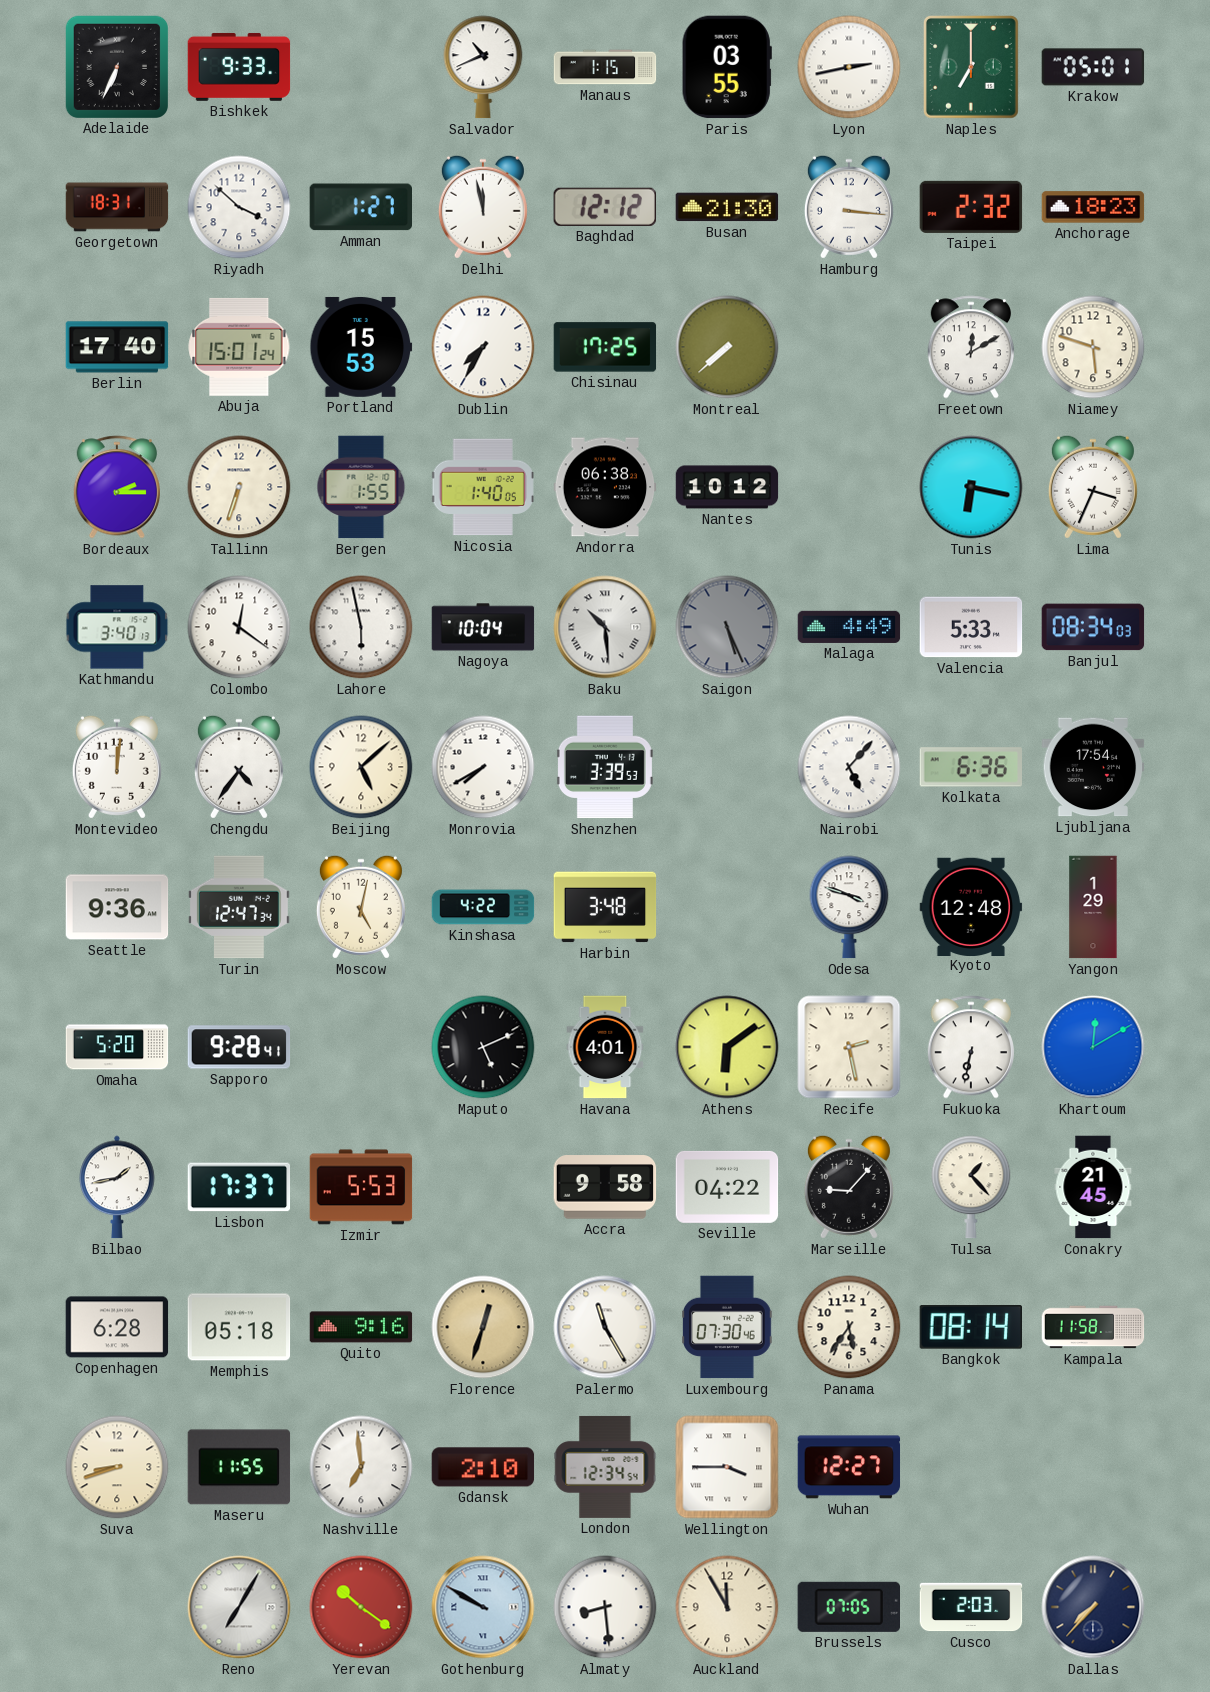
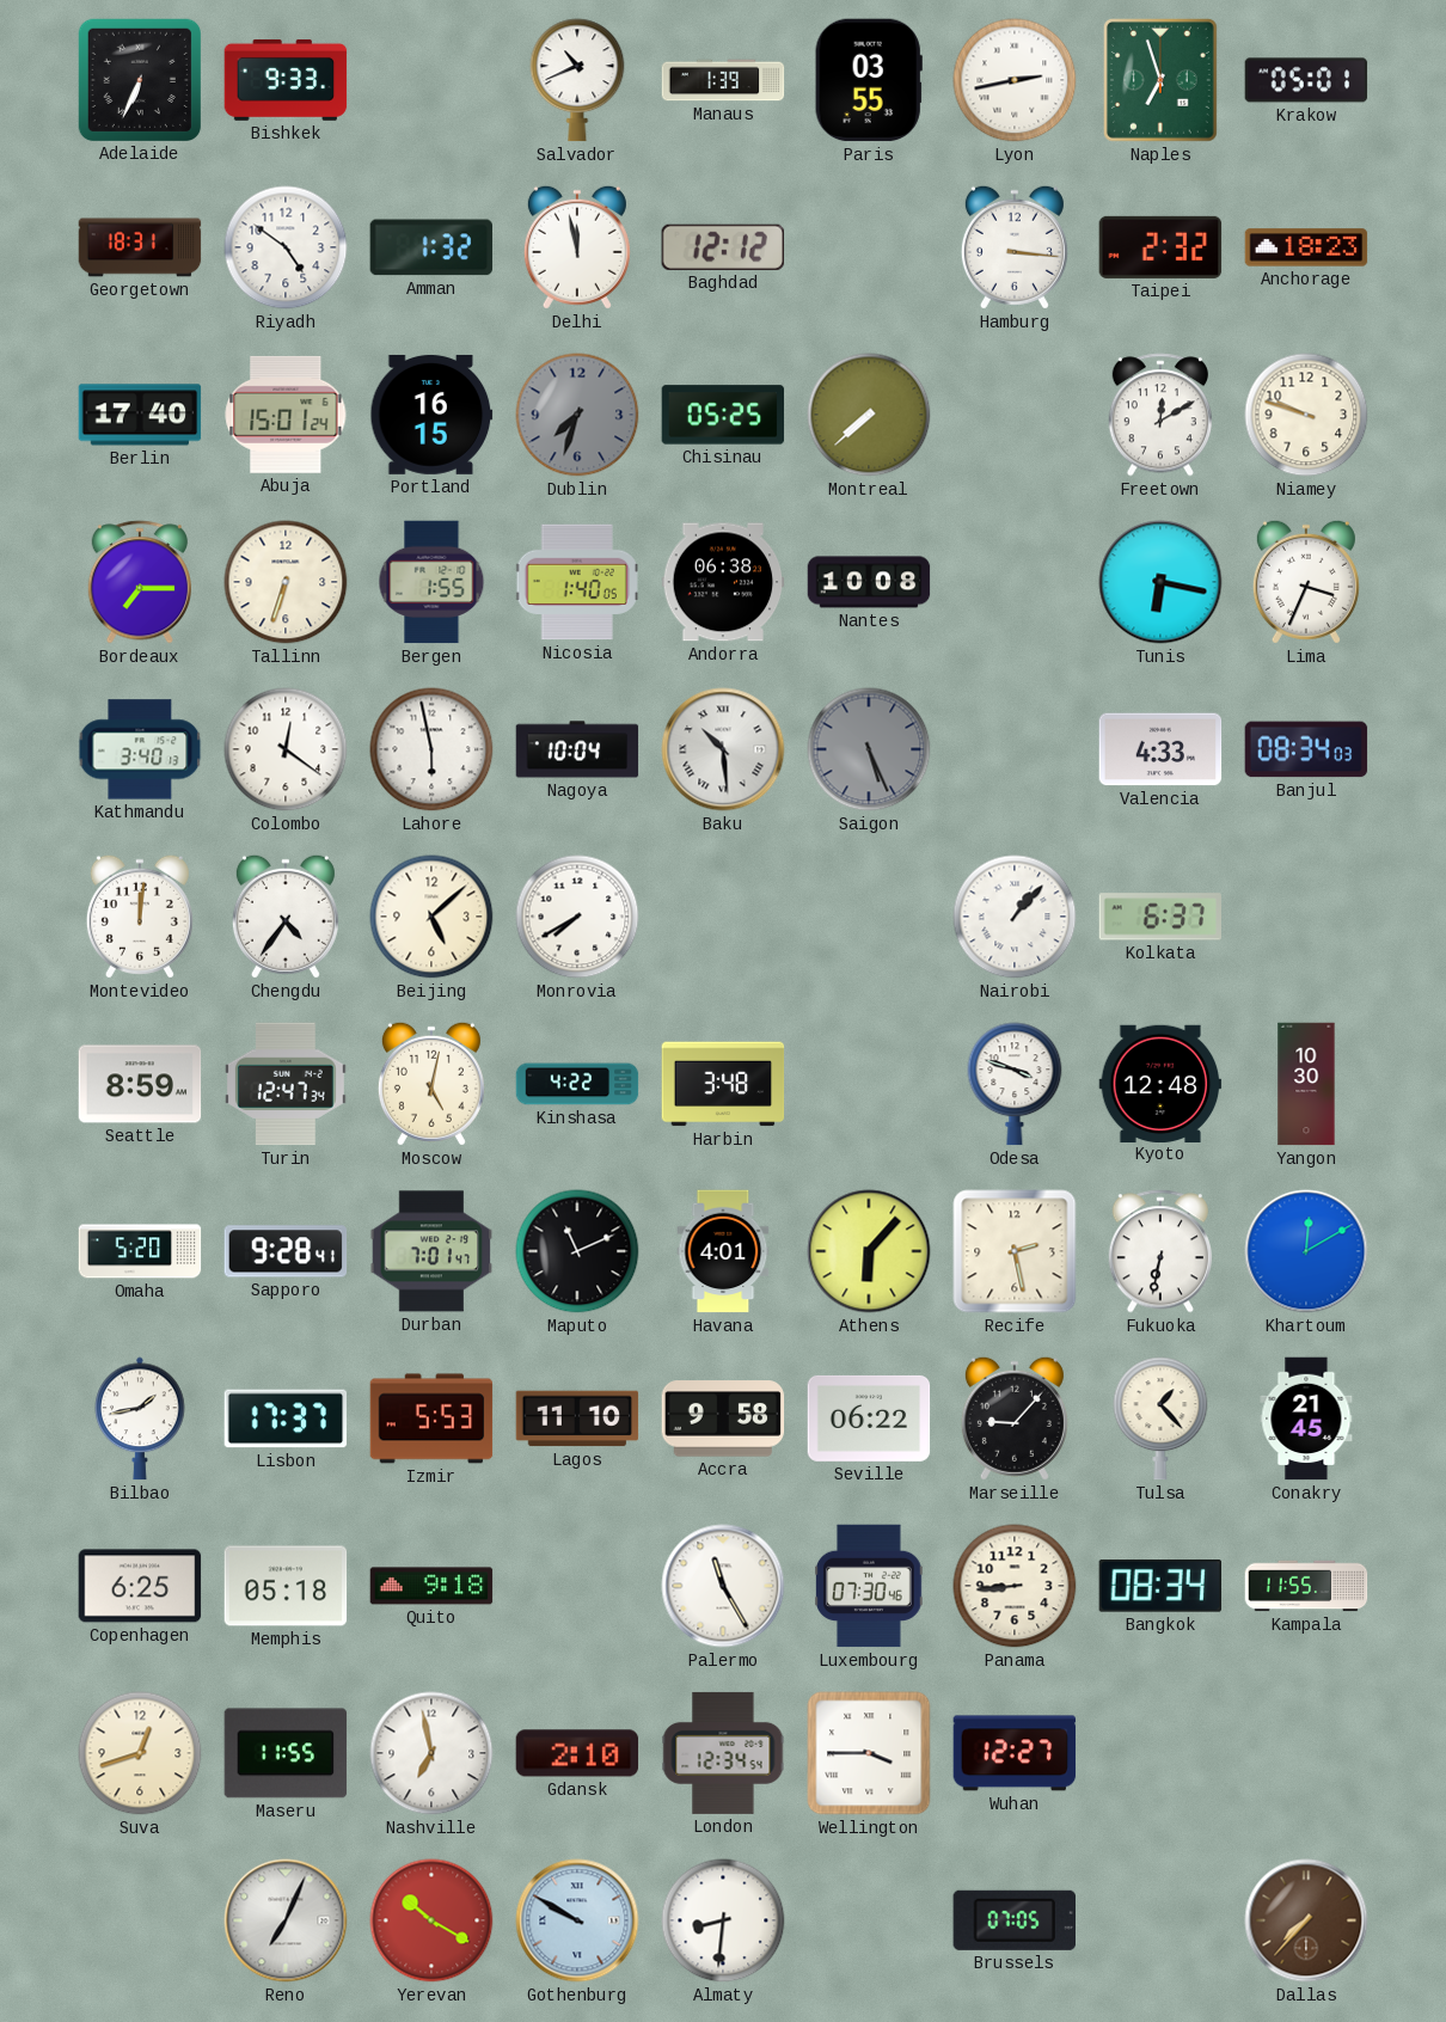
Manaus: 1:15 -> 1:39 (723, 80)
Naples: 7:00 -> 6:57 (1160, 81)
Riyadh: 3:52 -> 4:51 (286, 247)
Amman: 1:27 -> 1:32 (430, 247)
Busan: 21:30 -> none (727, 207)
Portland: 15:53 -> 16:15 (431, 415)
Dublin: 7:35 -> 7:33 (577, 415)
Dublin dial: white -> grey (577, 415)
Chisinau: 17:25 -> 05:25 (723, 415)
Niamey: 5:48 -> 9:48 (1306, 415)
Bordeaux: 2:15 -> 7:15 (139, 582)
Nantes: 10:12 -> 10:08 (869, 582)
Malaga: 4:49 -> none (849, 627)
Valencia: 5:33 -> 4:33 (1160, 749)
Shenzhen: 3:39 -> none (605, 767)
Nairobi: 5:07 -> 1:07 (1015, 917)
Kolkata: 6:36 -> 6:37 (1159, 917)
Ljubljana: 17:54 -> none (1093, 767)
Seattle: 9:36 -> 8:59 (140, 1084)
Yangon: 1:29 -> 10:30 (1306, 1084)
Durban: none -> 7:01 (431, 1251)
Maputo: 5:11 -> 11:11 (577, 1251)
Athens: 6:09 -> 6:07 (869, 1251)
Lagos: none -> 11:10 (577, 1419)
Seville: 04:22 -> 06:22 (869, 1419)
Copenhagen: 6:28 -> 6:25 (140, 1586)
Quito: 9:16 -> 9:18 (431, 1586)
Florence: 12:33 -> none (483, 1327)
Panama: 5:36 -> 8:44 (1015, 1586)
Bangkok: 08:14 -> 08:34 (1159, 1587)
Kampala: 11:58 -> 11:55 (1306, 1586)
Suva: 8:42 -> 12:42 (140, 1753)
Nashville: 6:59 -> 6:58 (431, 1753)
Reno: 7:05 -> 7:04 (286, 1920)
Yerevan: 10:21 -> 10:20 (431, 1920)
Almaty: 8:29 -> 8:31 (723, 1920)
Auckland: 11:55 -> none (727, 1607)
Cusco: 2:03 -> none (971, 1607)
Dallas dial: navy -> brown (1306, 1920)
